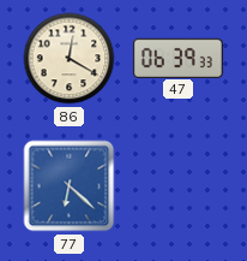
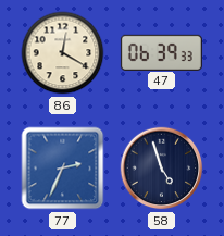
77: 6:22 -> 2:34 (63, 169)
58: none -> 4:57 (162, 169)
